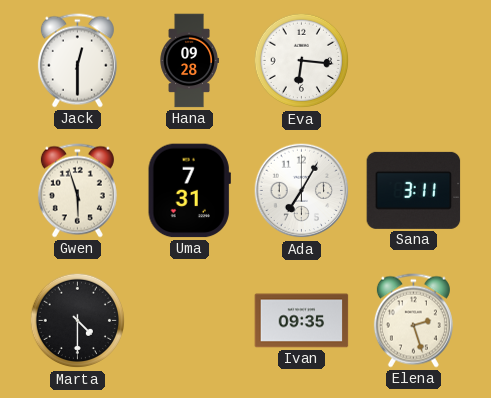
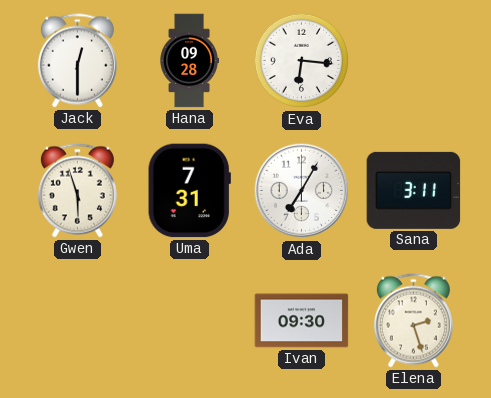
Marta: 4:30 -> none (78, 321)
Ivan: 09:35 -> 09:30 (302, 321)
